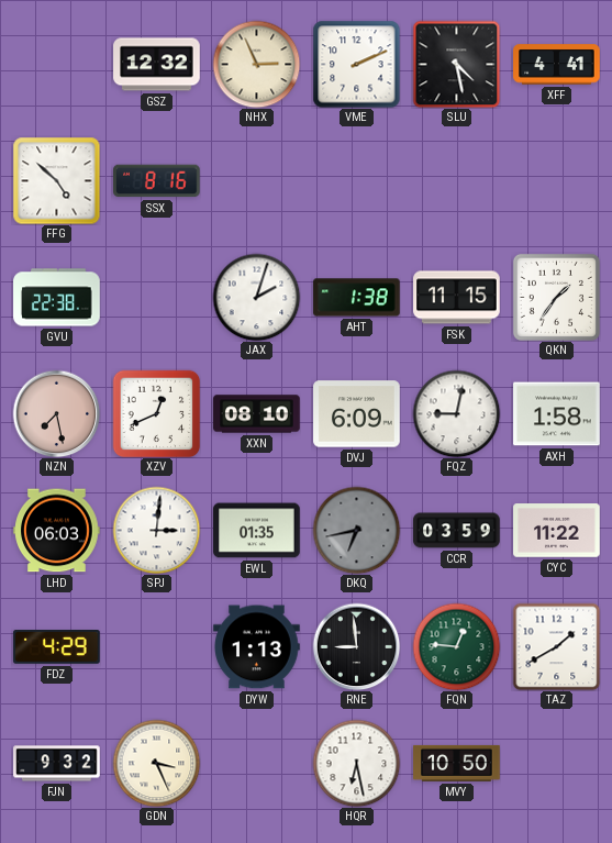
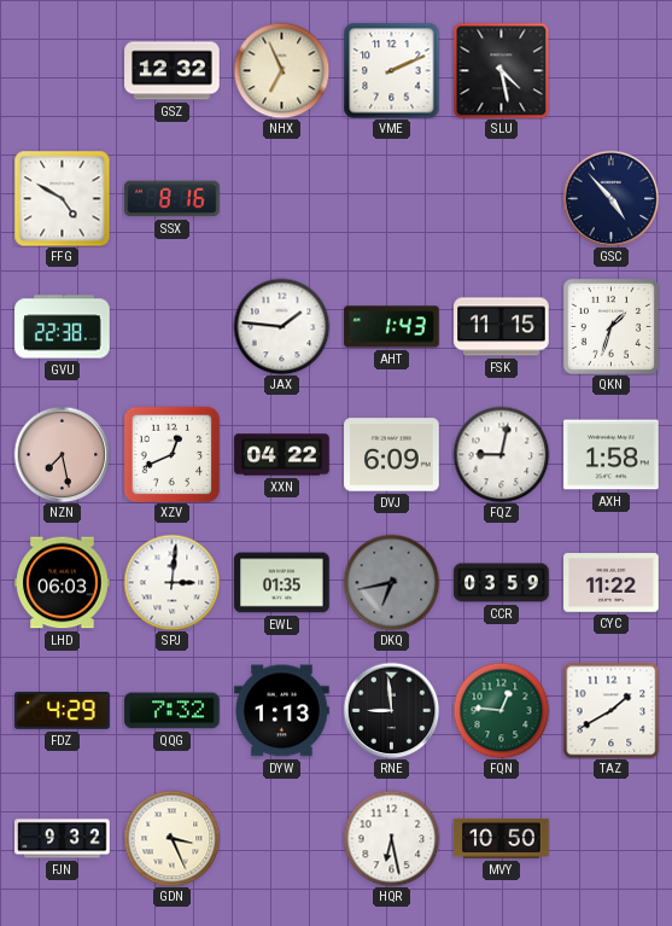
NHX: 2:56 -> 6:56 (281, 70)
XFF: 4:41 -> none (557, 65)
FFG: 4:52 -> 4:50 (62, 198)
GSC: none -> 4:53 (610, 198)
JAX: 2:03 -> 1:46 (281, 326)
AHT: 1:38 -> 1:43 (392, 327)
QKN: 1:36 -> 1:33 (610, 326)
XXN: 08:10 -> 04:22 (282, 455)
QQG: none -> 7:32 (173, 711)
